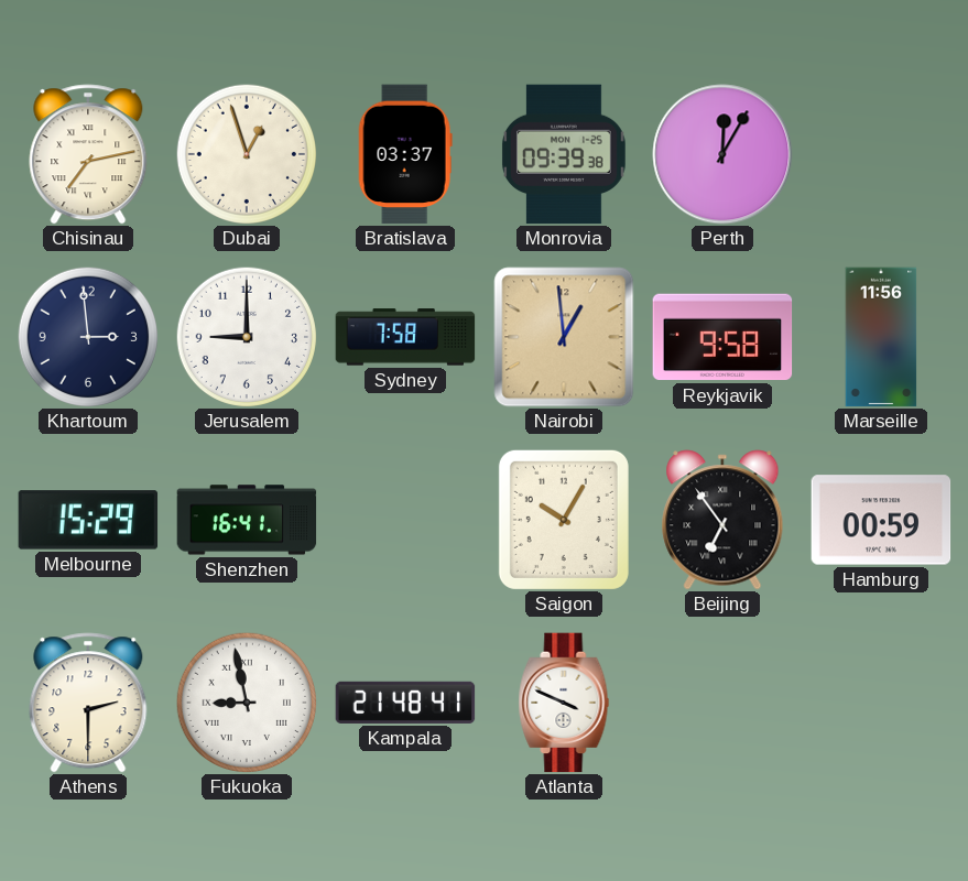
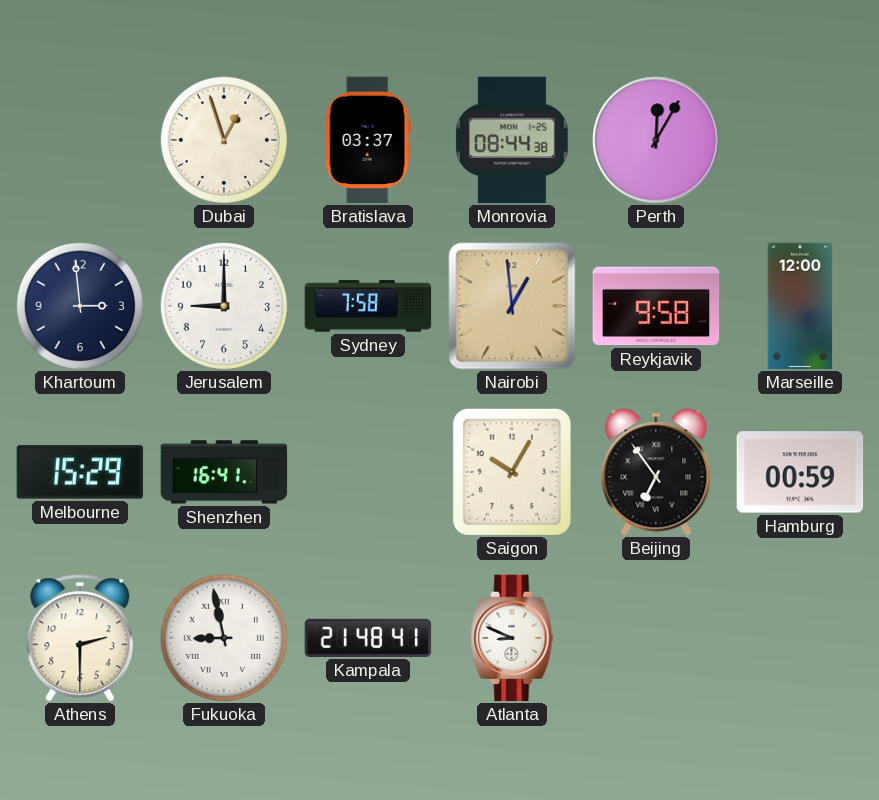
Chisinau: 7:13 -> none (88, 154)
Monrovia: 09:39 -> 08:44 (513, 140)
Marseille: 11:56 -> 12:00 (800, 306)
Atlanta: 3:49 -> 8:49 (512, 638)
